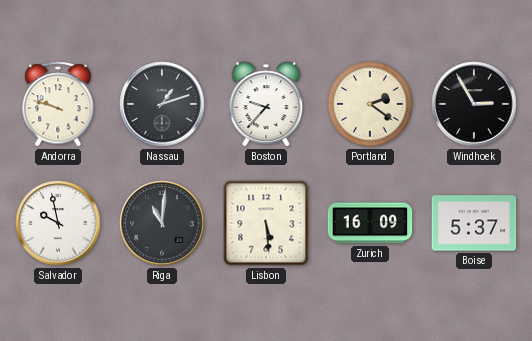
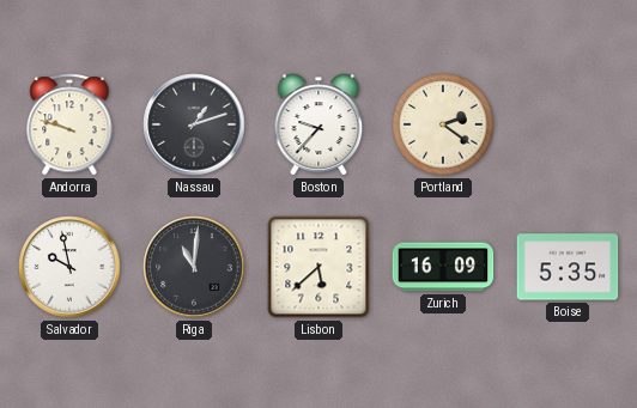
Windhoek: 2:55 -> none (474, 104)
Lisbon: 5:29 -> 5:38 (318, 267)
Boise: 5:37 -> 5:35 (568, 267)
